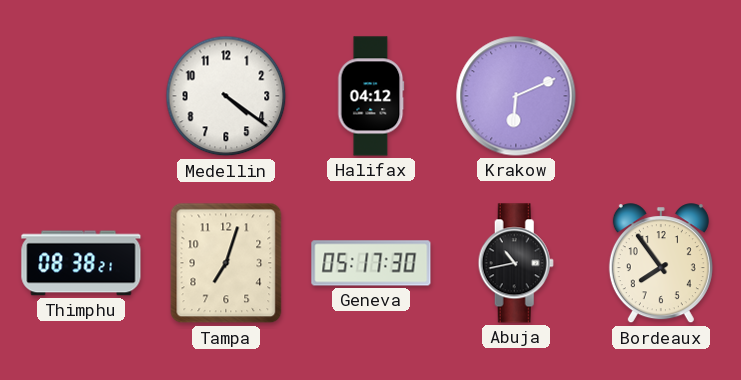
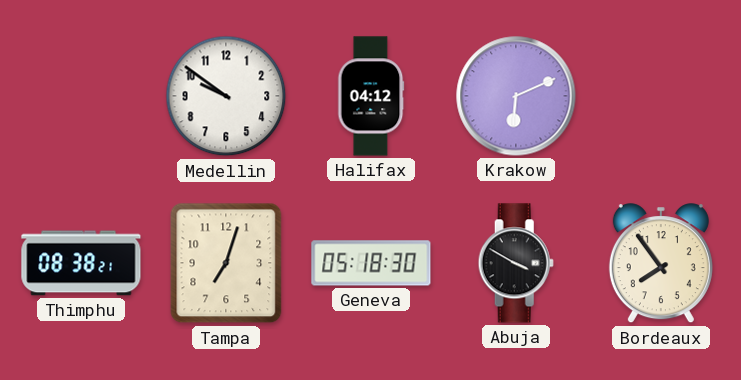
Medellin: 4:21 -> 9:51 (226, 96)
Geneva: 05:17 -> 05:18 (371, 263)
Abuja: 10:43 -> 3:50 (516, 263)
